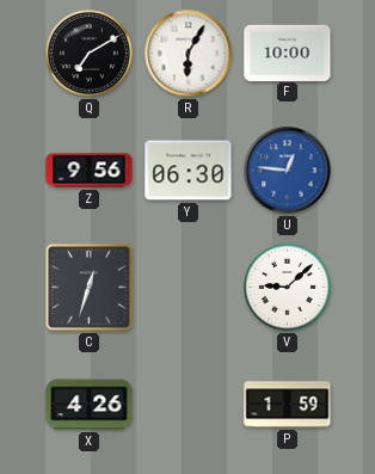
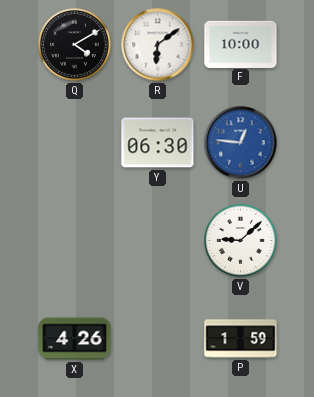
Q: 7:10 -> 4:10 (75, 45)
R: 6:05 -> 6:09 (158, 45)
Z: 9:56 -> none (90, 171)
C: 12:33 -> none (88, 287)
